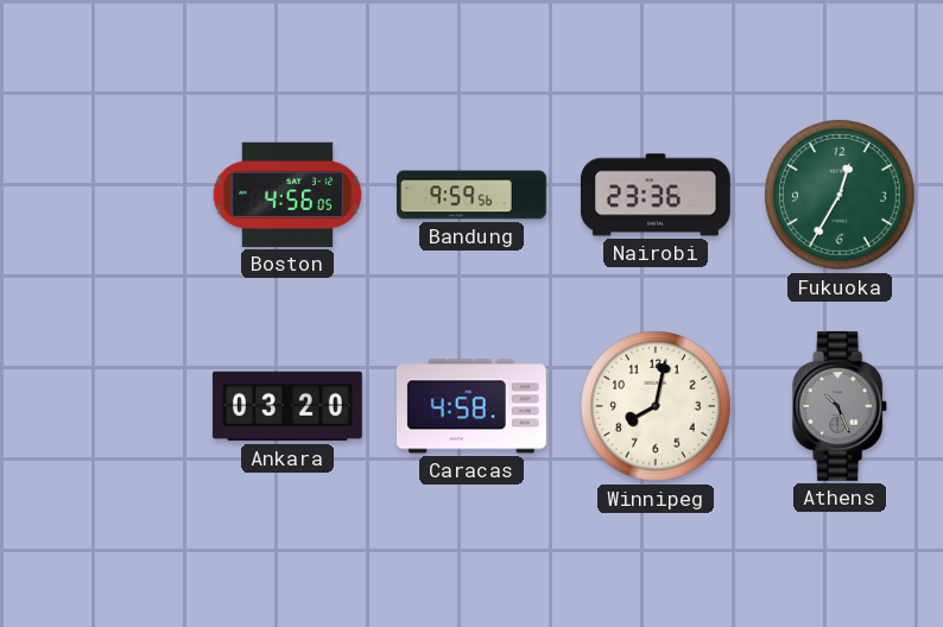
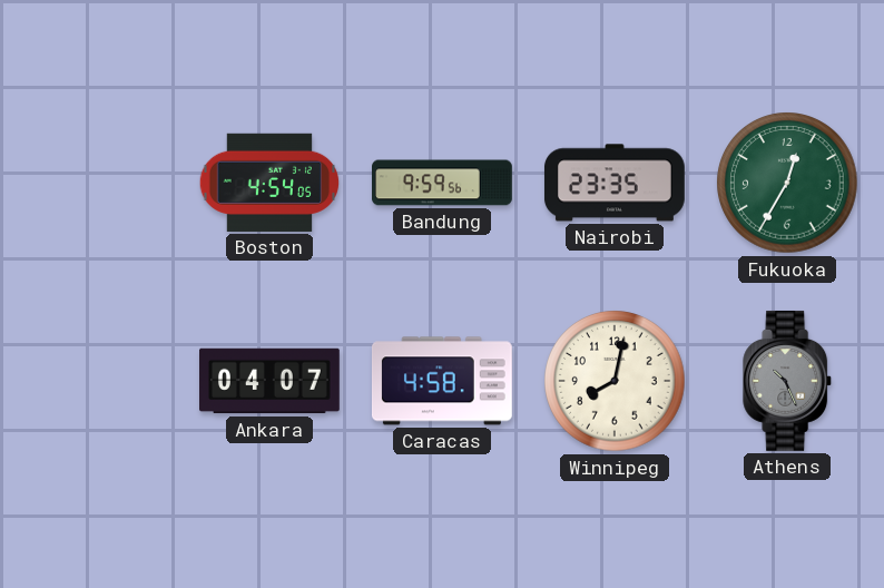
Boston: 4:56 -> 4:54 (268, 183)
Nairobi: 23:36 -> 23:35 (615, 183)
Ankara: 03:20 -> 04:07 (271, 381)
